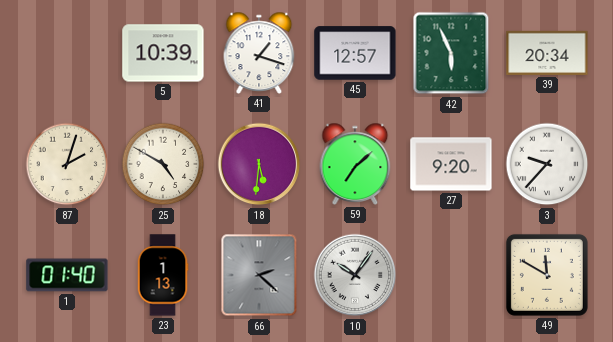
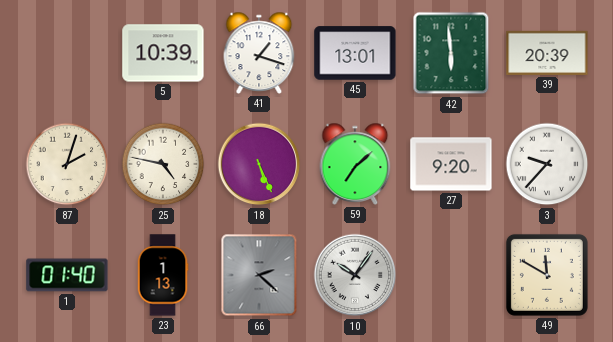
45: 12:57 -> 13:01 (355, 53)
42: 5:56 -> 5:59 (451, 53)
39: 20:34 -> 20:39 (547, 53)
25: 4:50 -> 4:47 (163, 164)
18: 5:31 -> 5:26 (259, 164)
